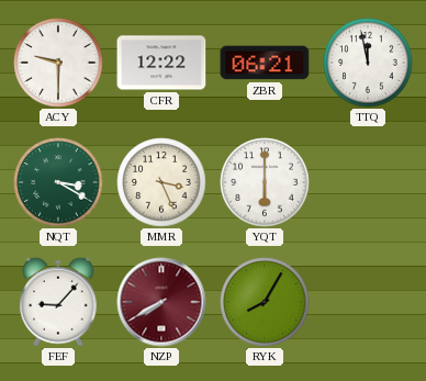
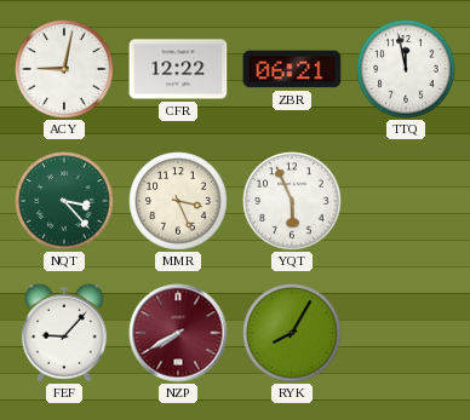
ACY: 9:30 -> 9:02 (64, 69)
NQT: 3:20 -> 3:23 (64, 201)
YQT: 6:00 -> 5:56 (292, 201)
